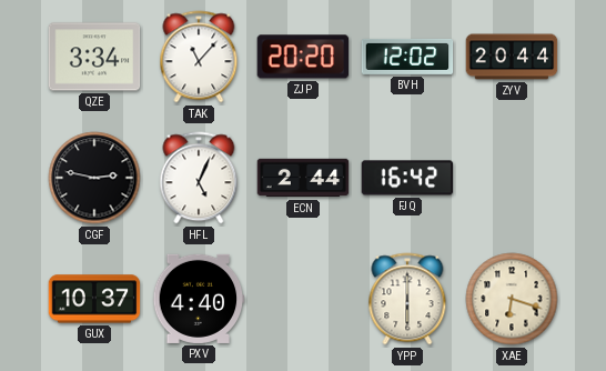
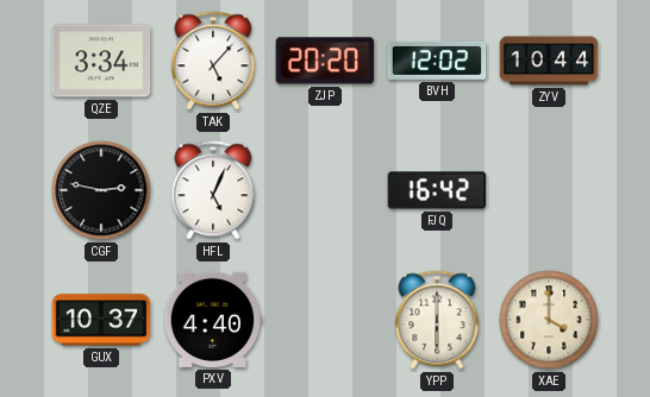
TAK: 11:07 -> 5:07 (213, 61)
ZYV: 20:44 -> 10:44 (549, 61)
ECN: 2:44 -> none (303, 178)
XAE: 6:18 -> 4:00 (549, 320)
